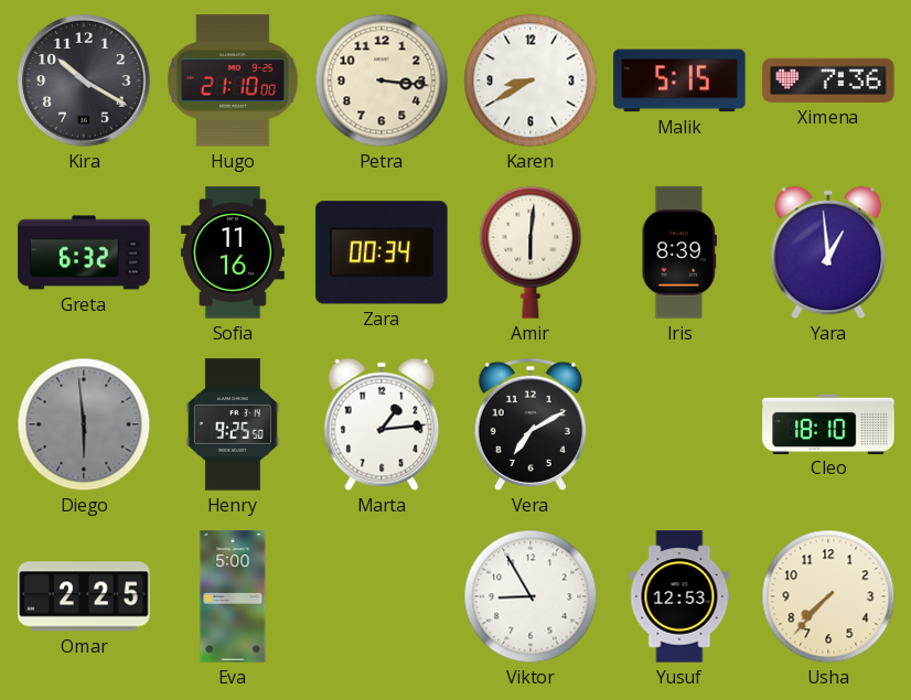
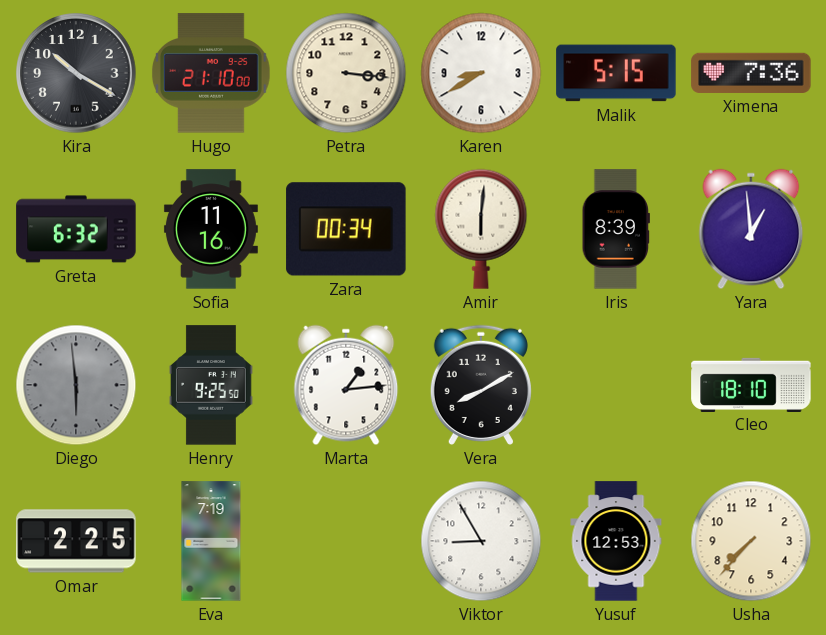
Vera: 7:10 -> 8:10 (481, 385)
Eva: 5:00 -> 7:19 (211, 541)
